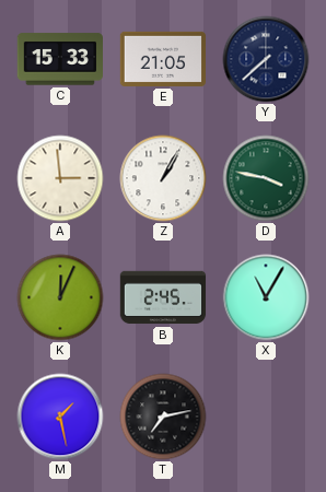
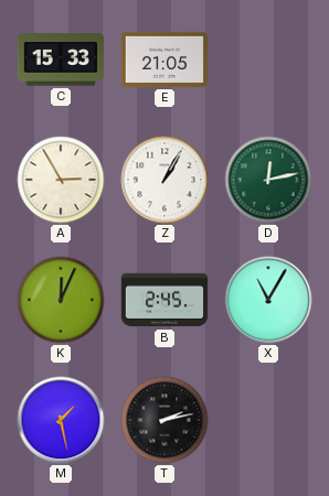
Y: 7:38 -> none (266, 59)
A: 2:59 -> 2:55 (61, 180)
D: 3:47 -> 12:13 (268, 180)
T: 7:13 -> 2:13 (164, 420)
